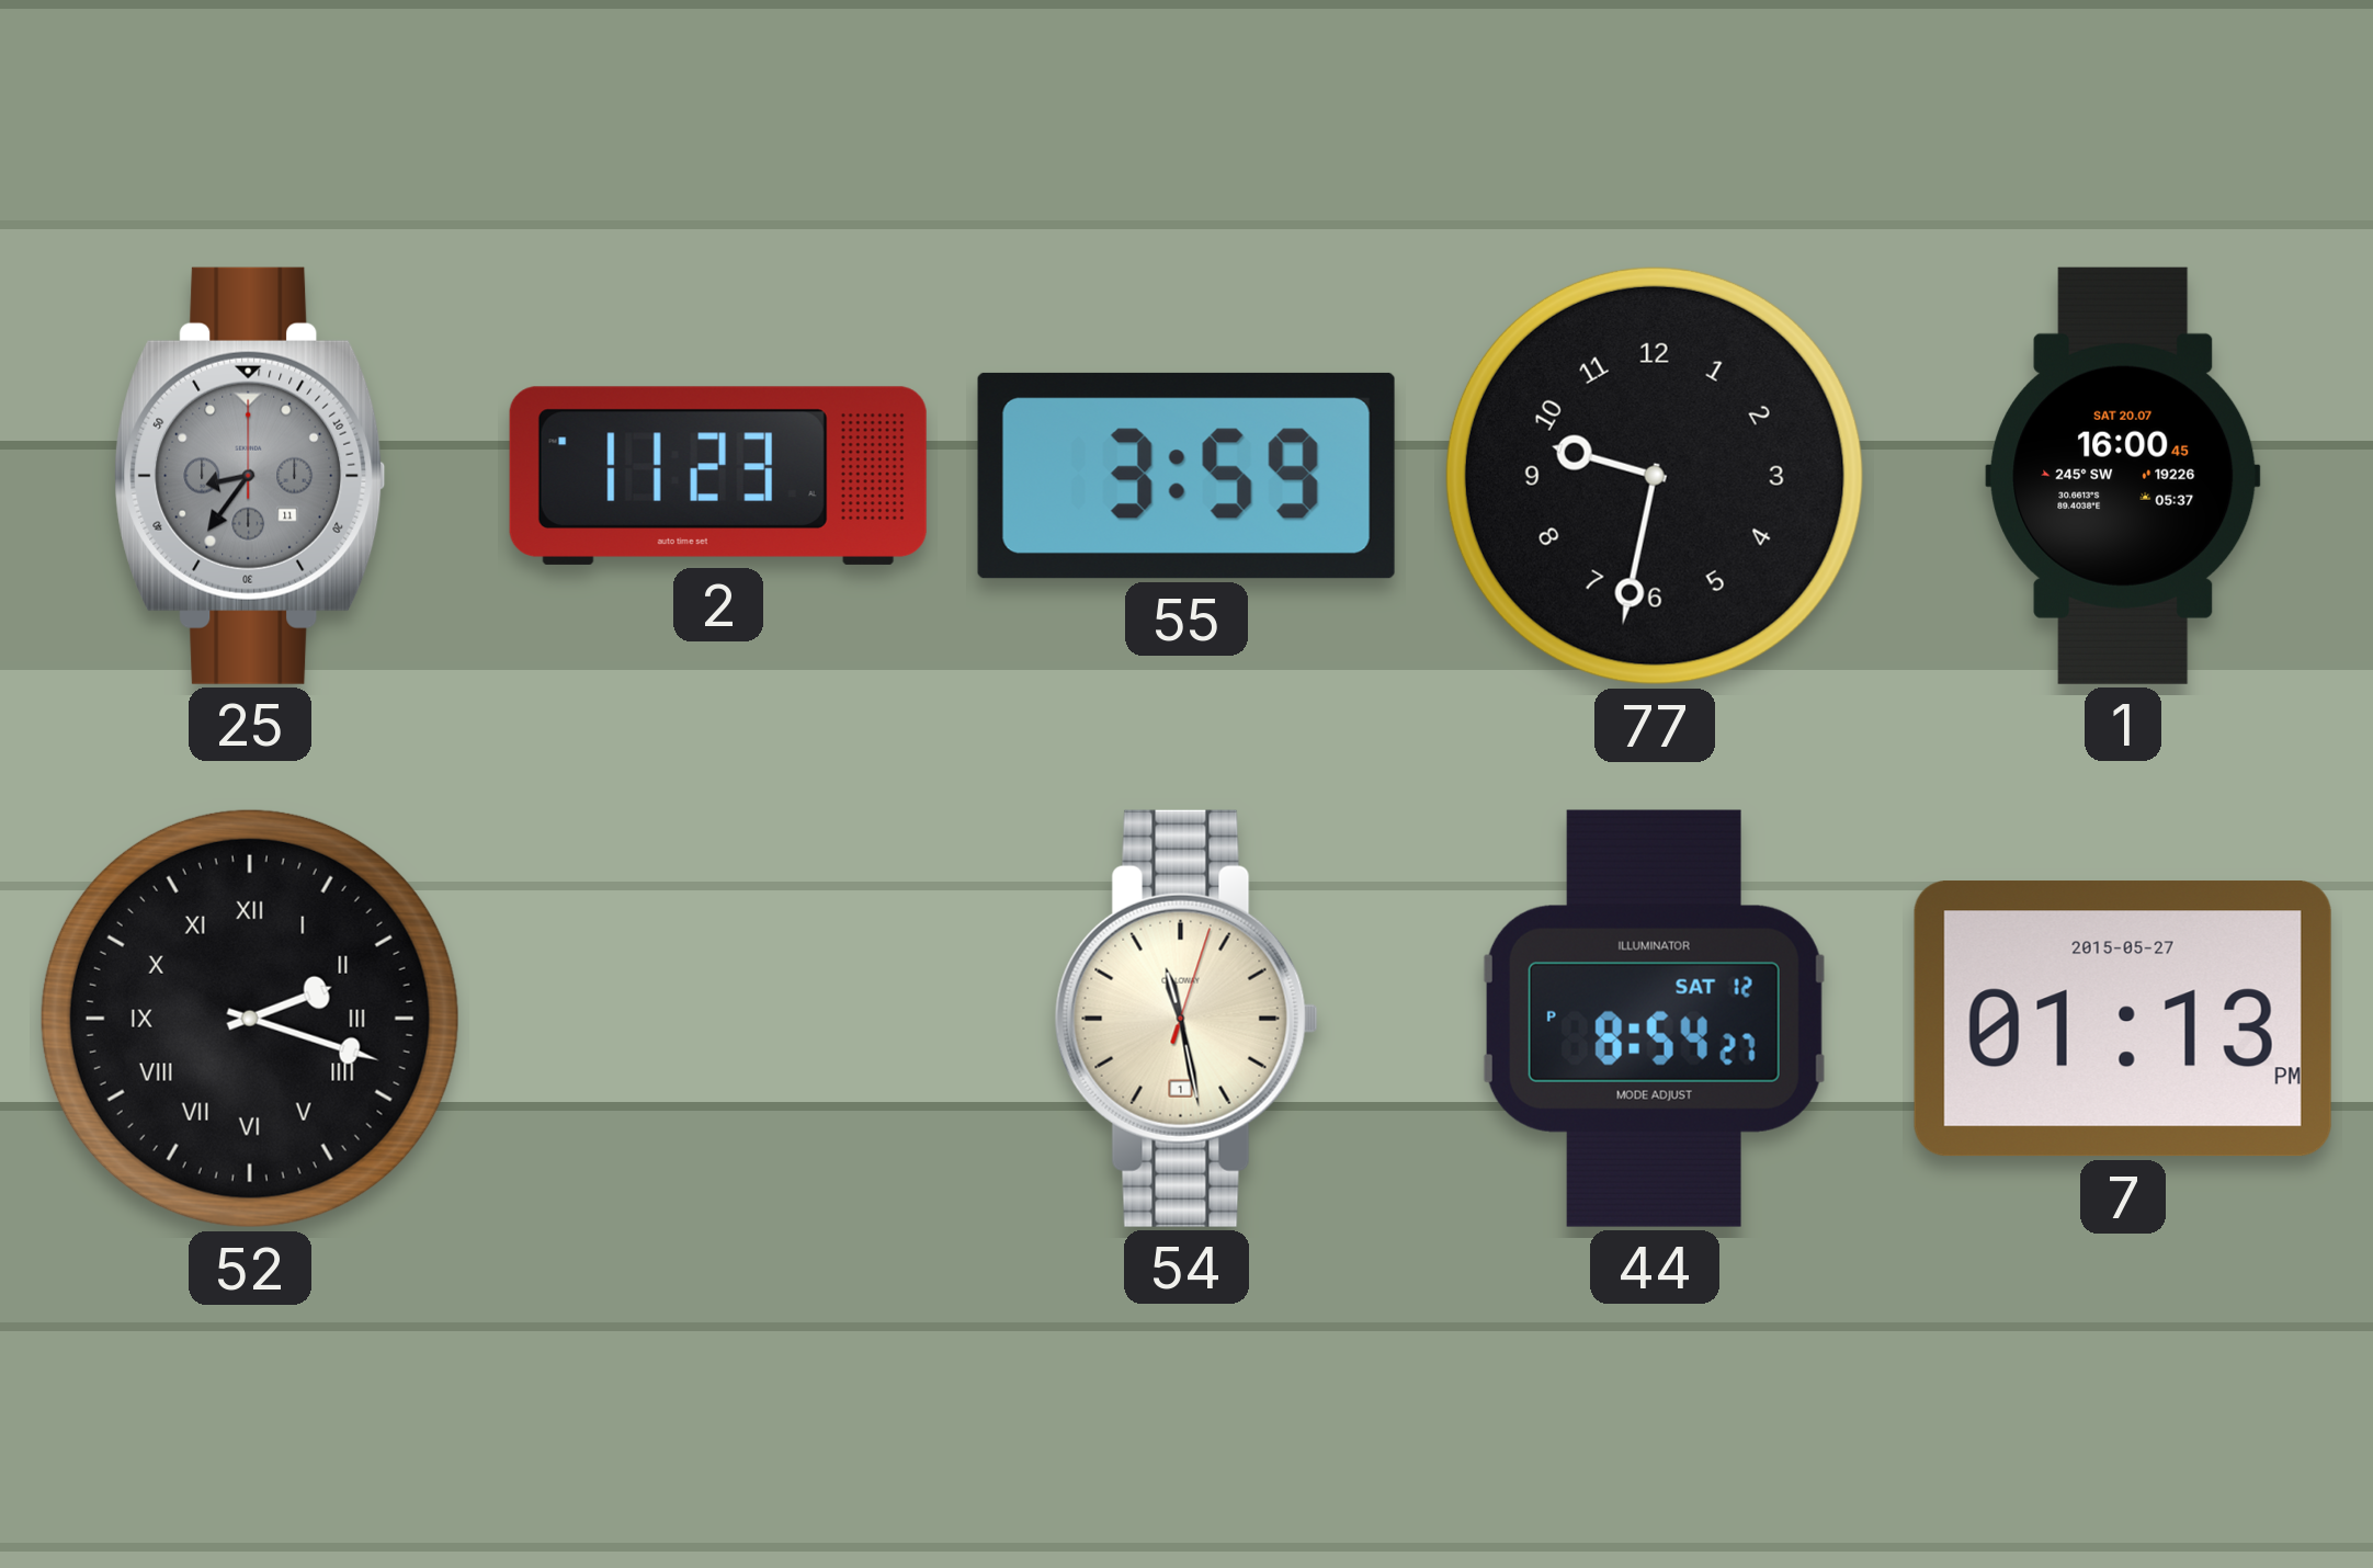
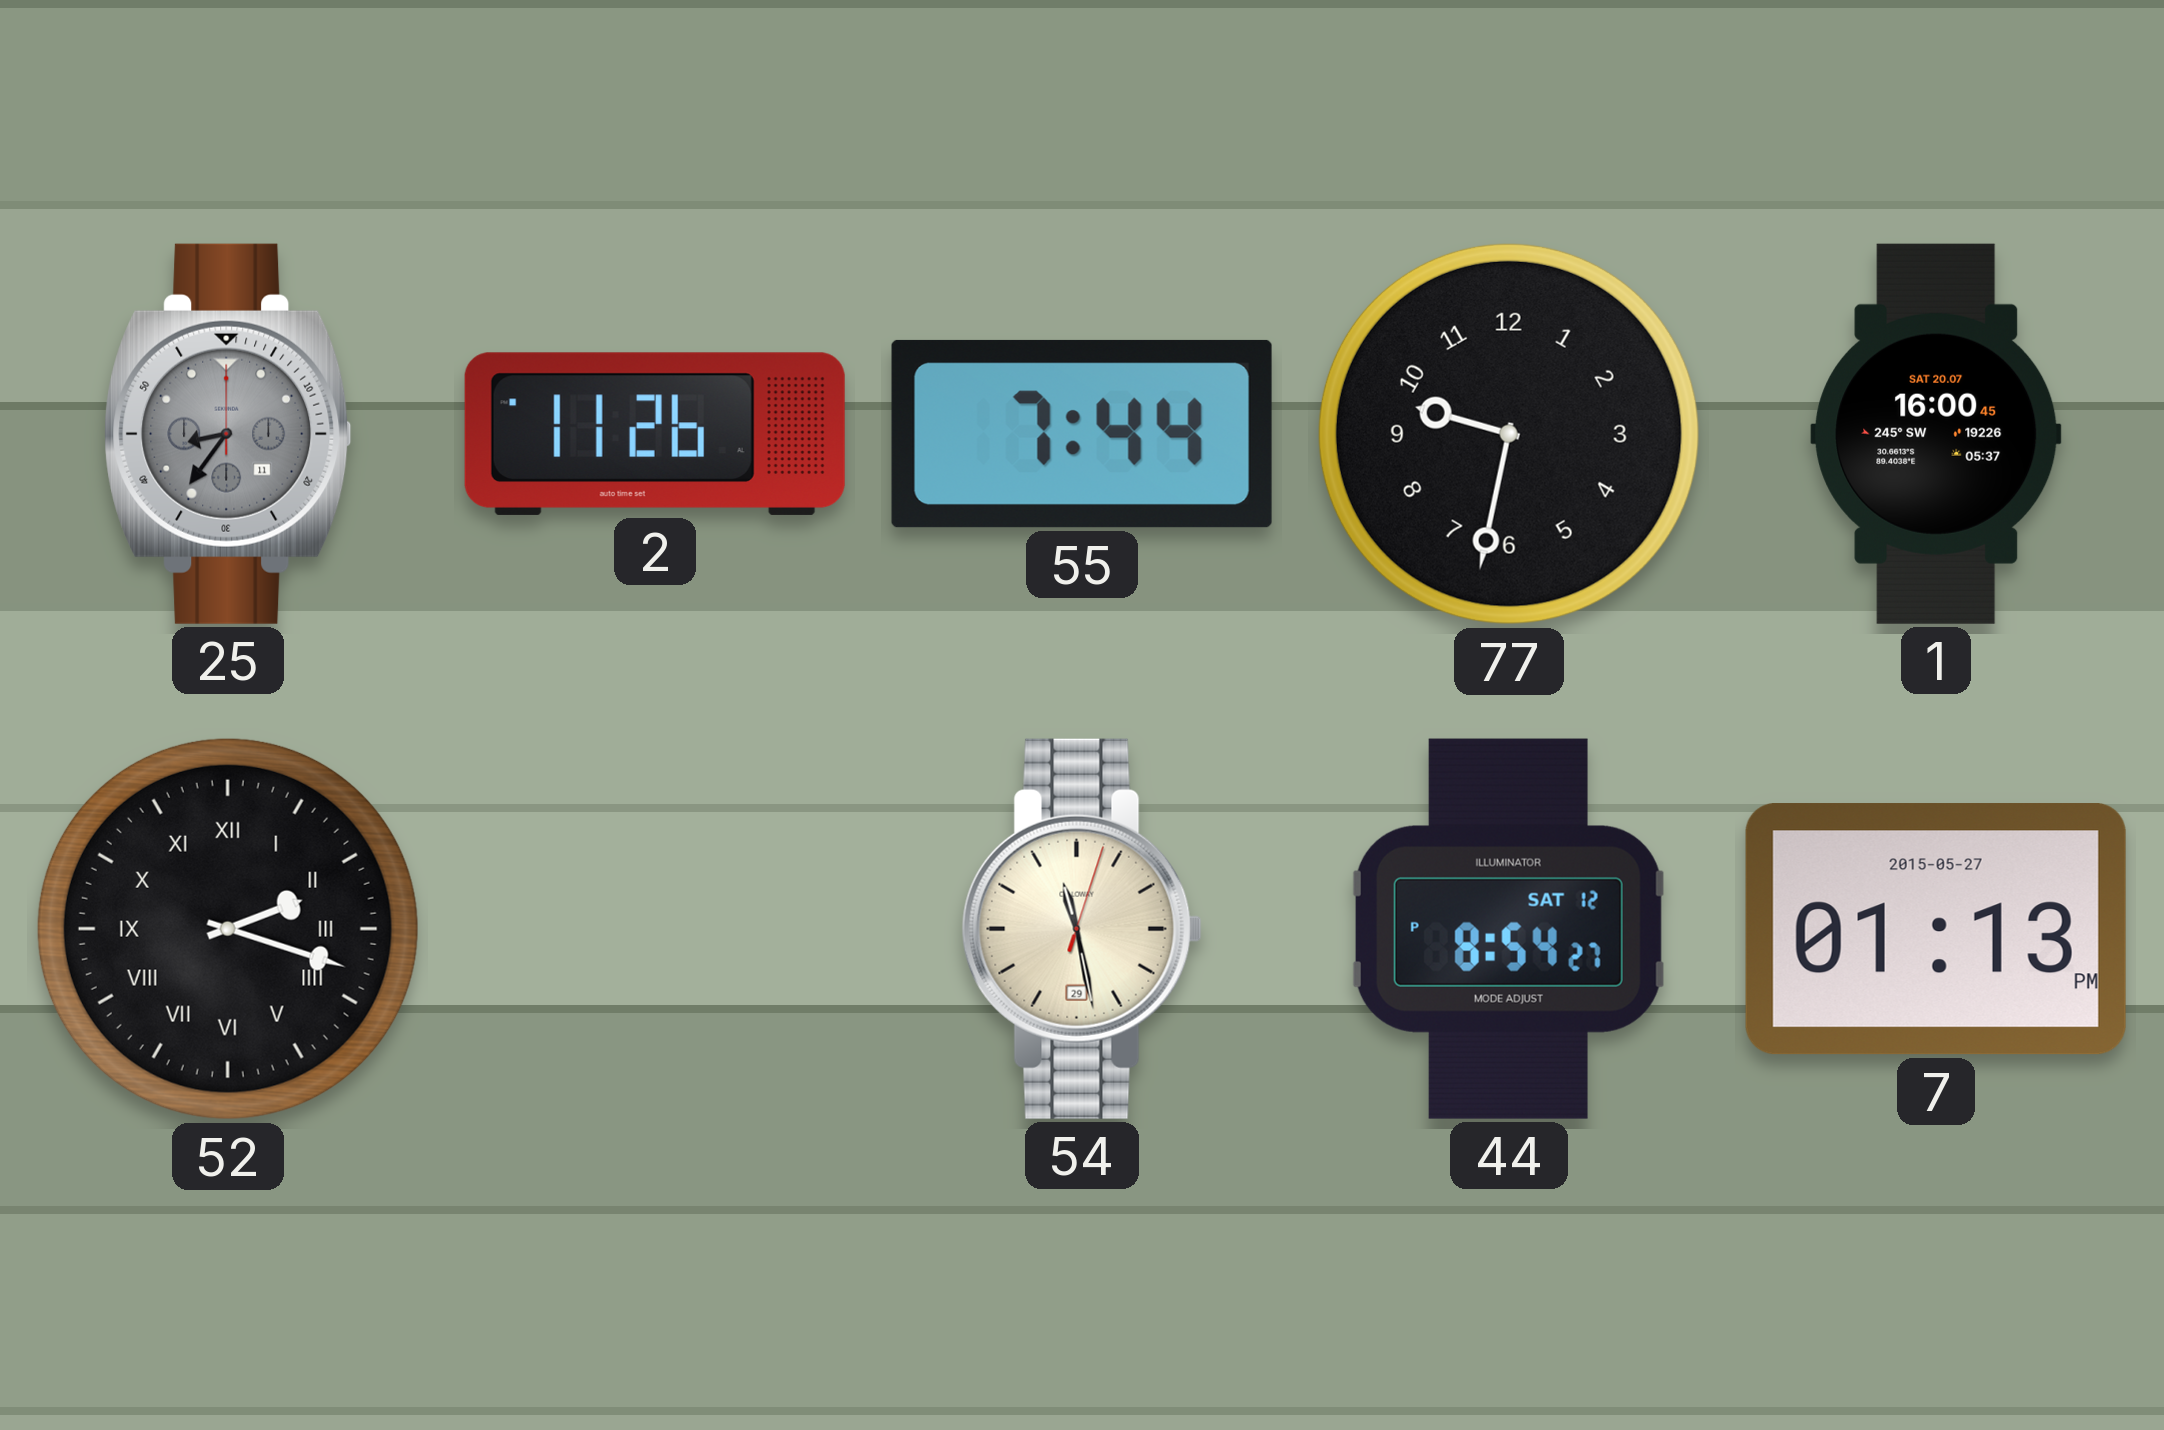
2: 11:23 -> 11:26 (655, 434)
55: 3:59 -> 7:44 (1082, 434)
54 date: 1 -> 29 (1082, 929)
